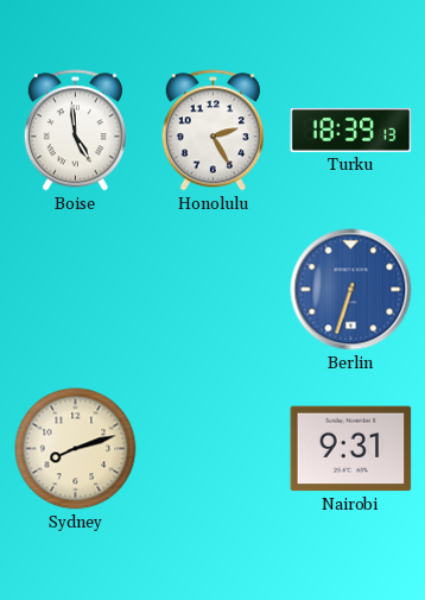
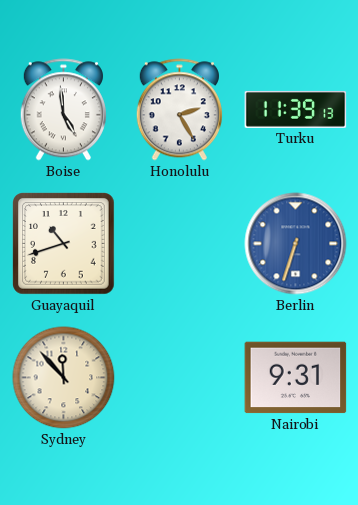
Turku: 18:39 -> 11:39 (296, 109)
Guayaquil: none -> 10:42 (64, 244)
Sydney: 8:12 -> 11:53 (64, 378)
